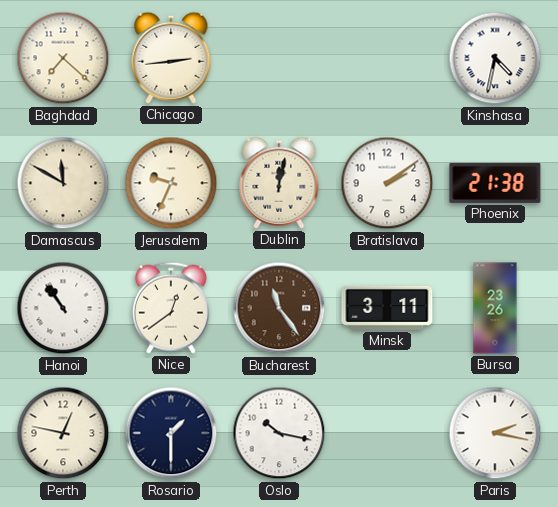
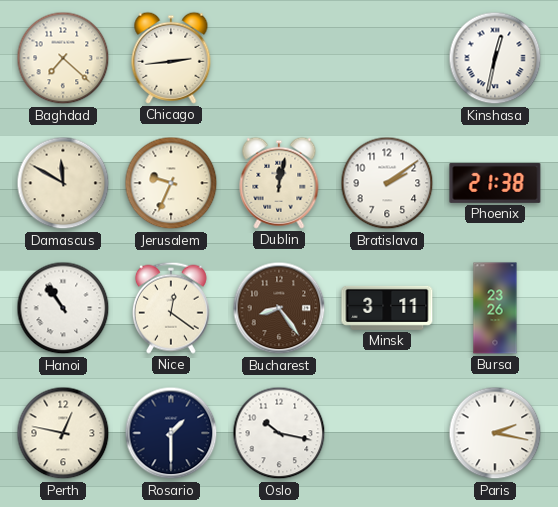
Kinshasa: 4:32 -> 12:32 (495, 58)
Nice: 12:39 -> 12:21 (171, 308)
Bucharest: 11:24 -> 8:24 (279, 308)
